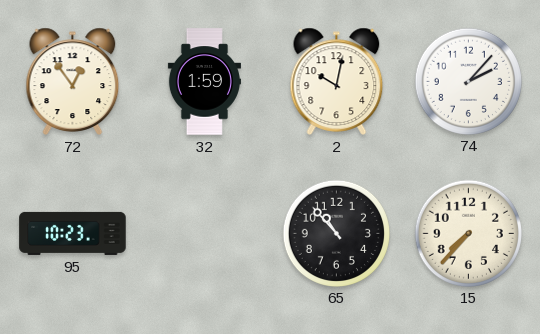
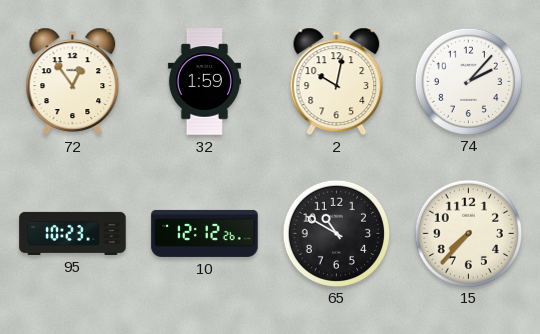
10: none -> 12:12 (205, 233)
65: 10:53 -> 10:50 (336, 233)
